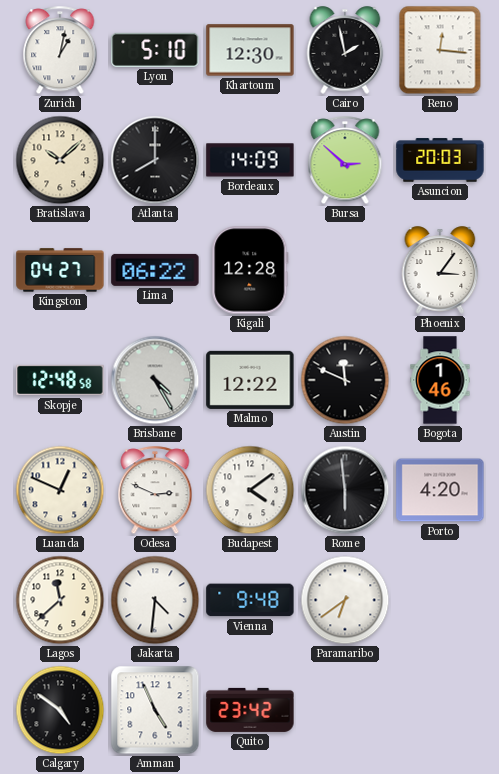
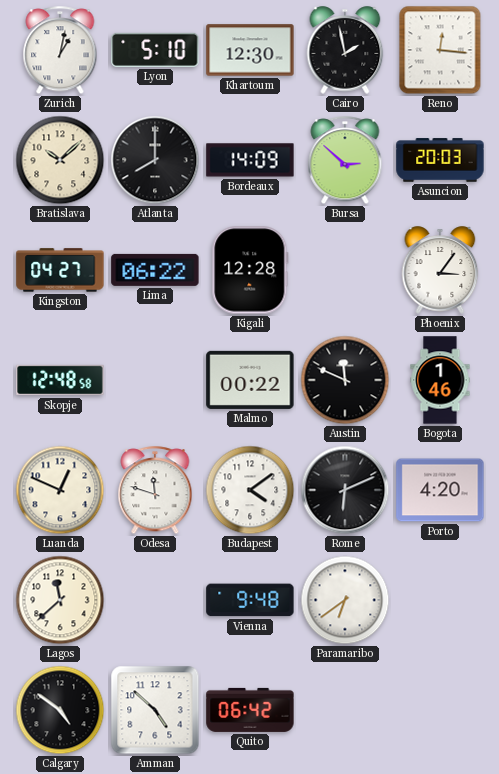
Brisbane: 4:25 -> none (155, 380)
Malmo: 12:22 -> 00:22 (250, 380)
Odesa: 2:49 -> 11:48 (155, 491)
Rome: 5:59 -> 6:11 (345, 490)
Jakarta: 4:31 -> none (155, 600)
Amman: 4:56 -> 4:52 (155, 710)
Quito: 23:42 -> 06:42 (250, 710)
